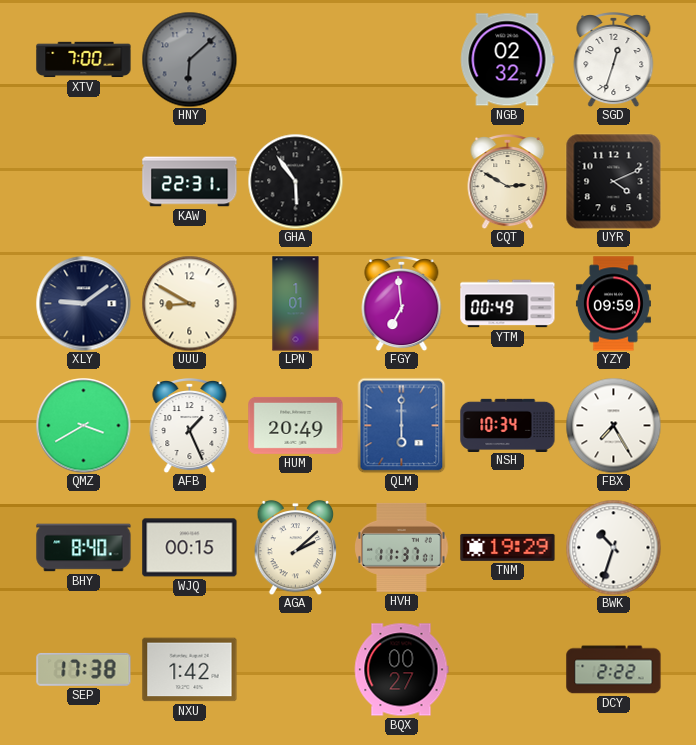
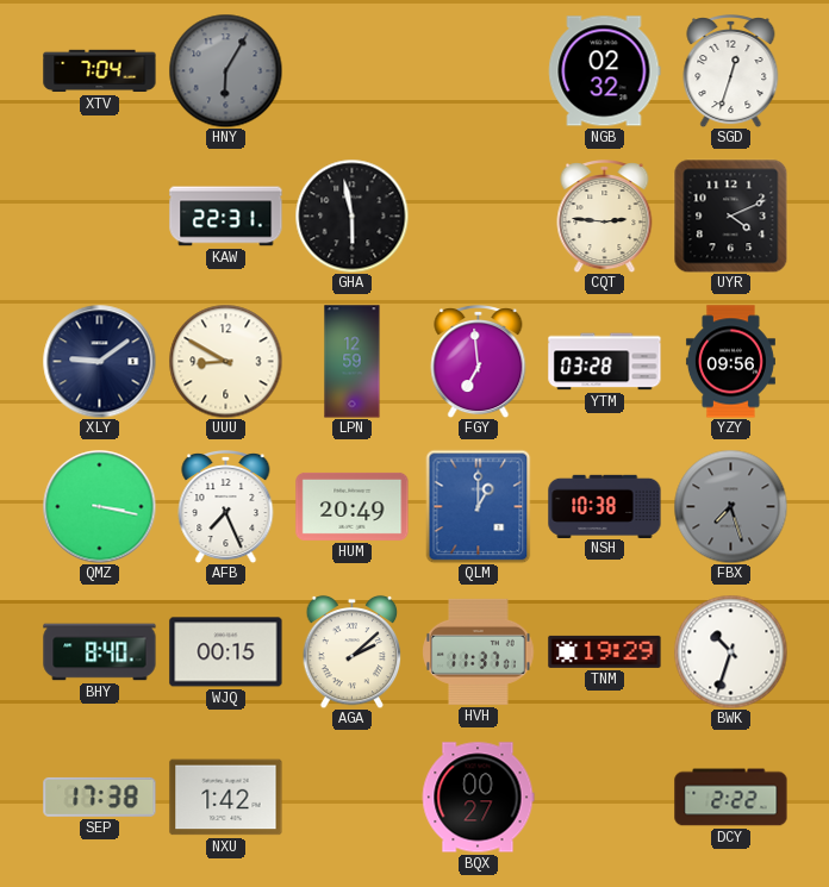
XTV: 7:00 -> 7:04 (100, 71)
HNY: 6:08 -> 6:05 (225, 70)
GHA: 5:54 -> 5:58 (351, 215)
CQT: 2:50 -> 2:46 (605, 217)
LPN: 1:01 -> 12:59 (353, 362)
YTM: 00:49 -> 03:28 (605, 362)
YZY: 09:59 -> 09:56 (730, 362)
QMZ: 3:40 -> 3:17 (99, 506)
AFB: 1:26 -> 7:26 (226, 507)
QLM: 6:00 -> 1:00 (479, 506)
NSH: 10:34 -> 10:38 (605, 506)
FBX: 7:25 -> 7:27 (730, 506)
FBX dial: white -> grey (730, 506)
